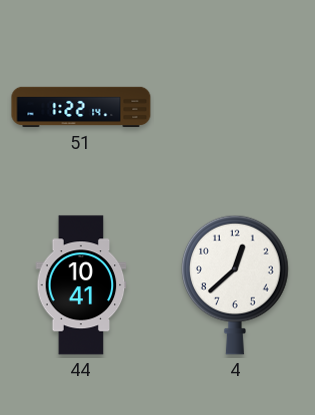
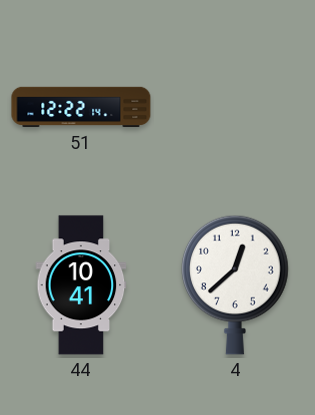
51: 1:22 -> 12:22 (81, 107)
